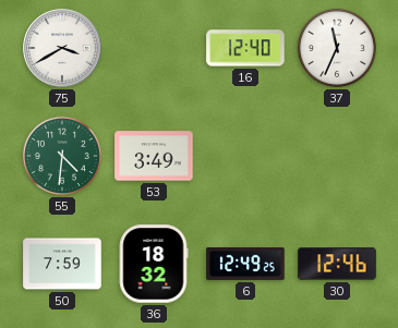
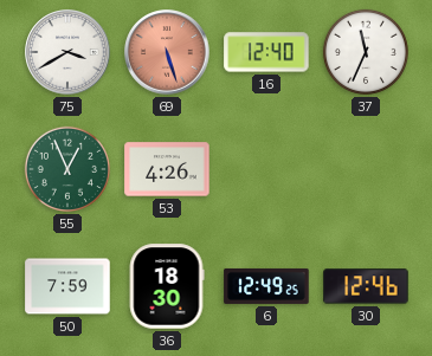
69: none -> 5:27 (167, 52)
55: 4:31 -> 12:56 (67, 169)
53: 3:49 -> 4:26 (167, 169)
36: 18:32 -> 18:30 (167, 286)
